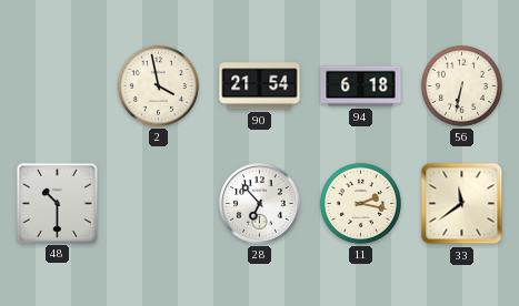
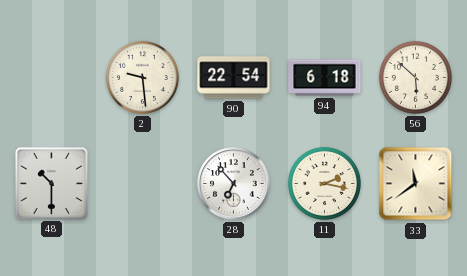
2: 3:58 -> 9:29 (142, 77)
90: 21:54 -> 22:54 (234, 78)
56: 6:32 -> 5:52 (415, 77)
